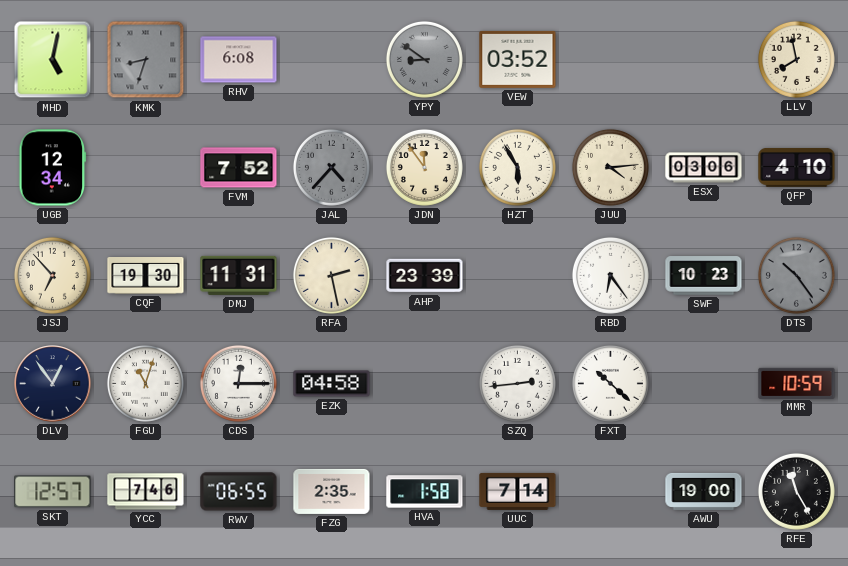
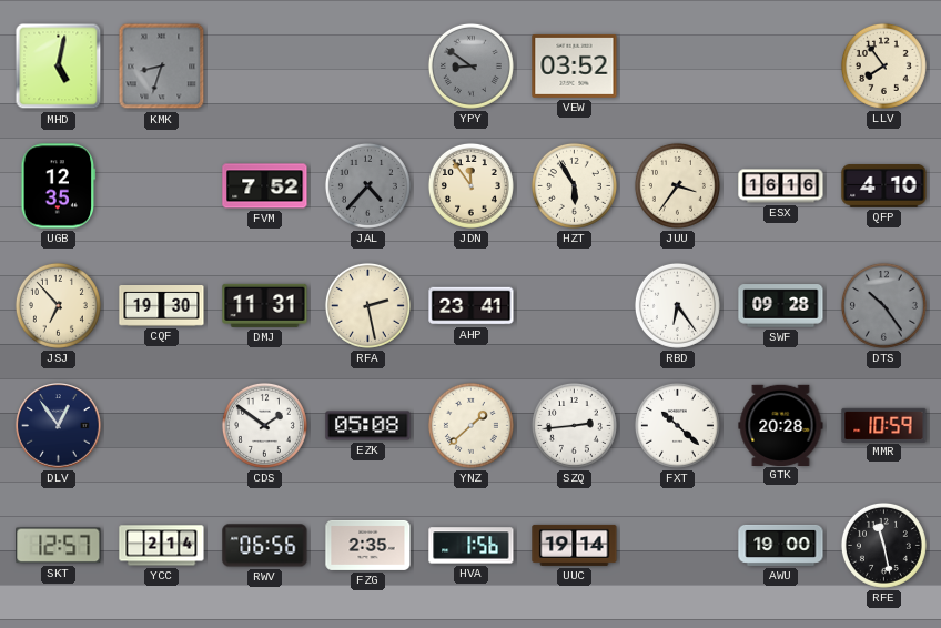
RHV: 6:08 -> none (239, 60)
LLV: 7:58 -> 7:54 (883, 65)
UGB: 12:34 -> 12:35 (59, 186)
JUU: 4:14 -> 3:36 (677, 185)
ESX: 03:06 -> 16:16 (781, 186)
AHP: 23:39 -> 23:41 (472, 306)
SWF: 10:23 -> 09:28 (781, 306)
FGU: 11:03 -> none (145, 383)
CDS: 12:15 -> 1:51 (264, 425)
EZK: 04:58 -> 05:08 (368, 426)
YNZ: none -> 1:38 (471, 425)
GTK: none -> 20:28 (781, 425)
YCC: 7:46 -> 2:14 (162, 546)
RWV: 06:55 -> 06:56 (265, 546)
HVA: 1:58 -> 1:56 (472, 546)
UUC: 7:14 -> 19:14 (575, 545)
RFE: 11:25 -> 11:28 (883, 545)
